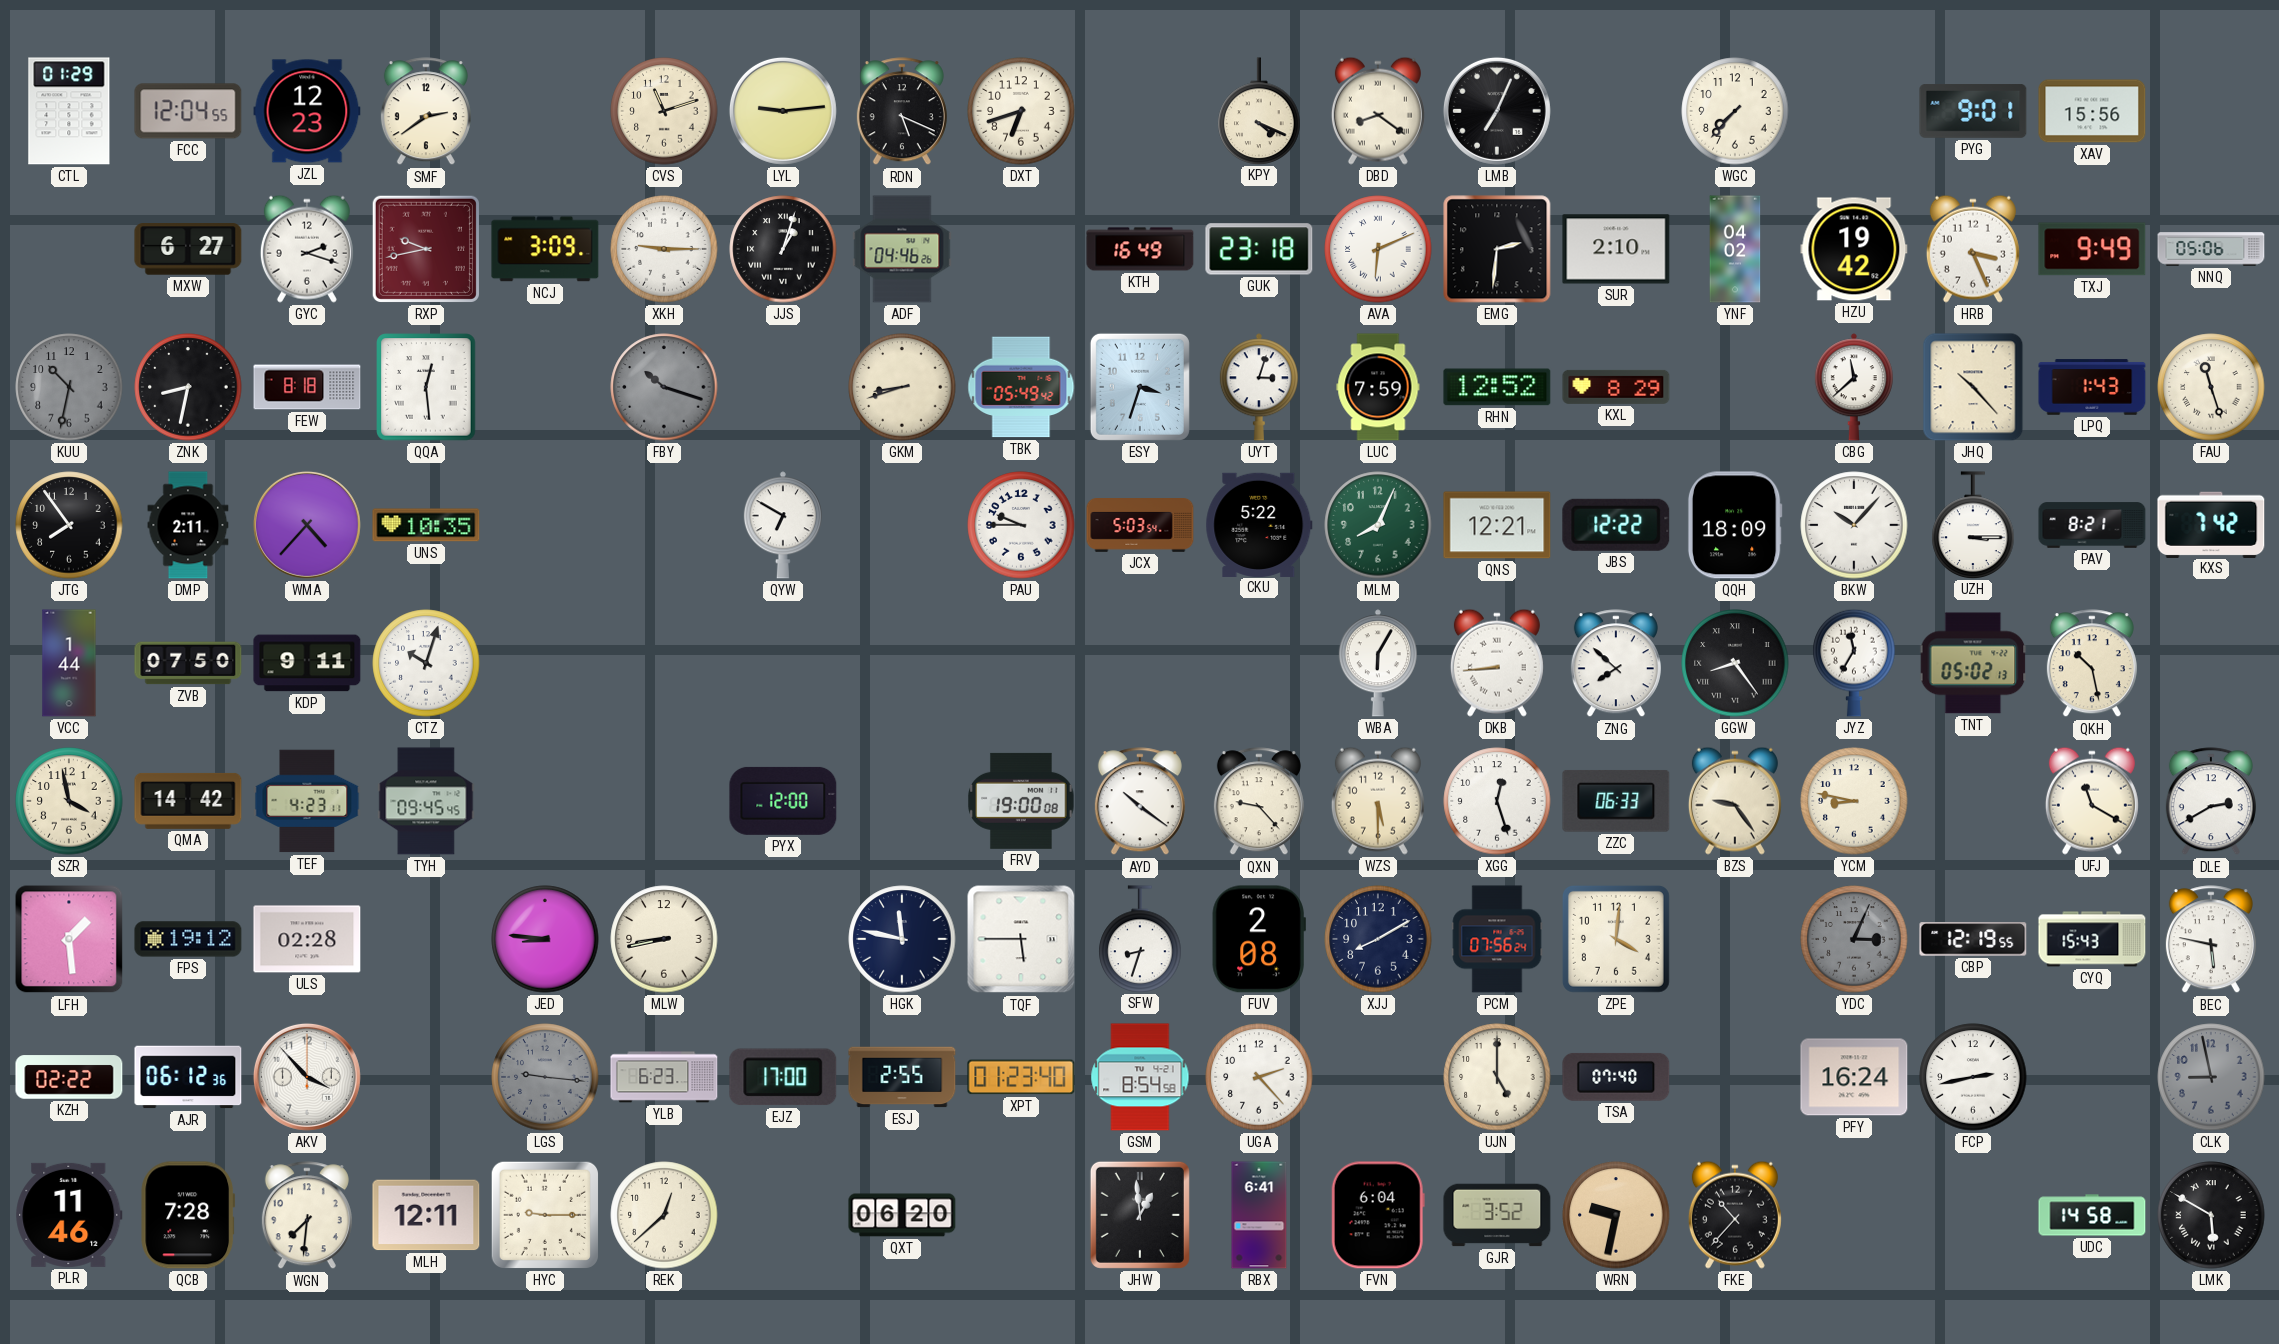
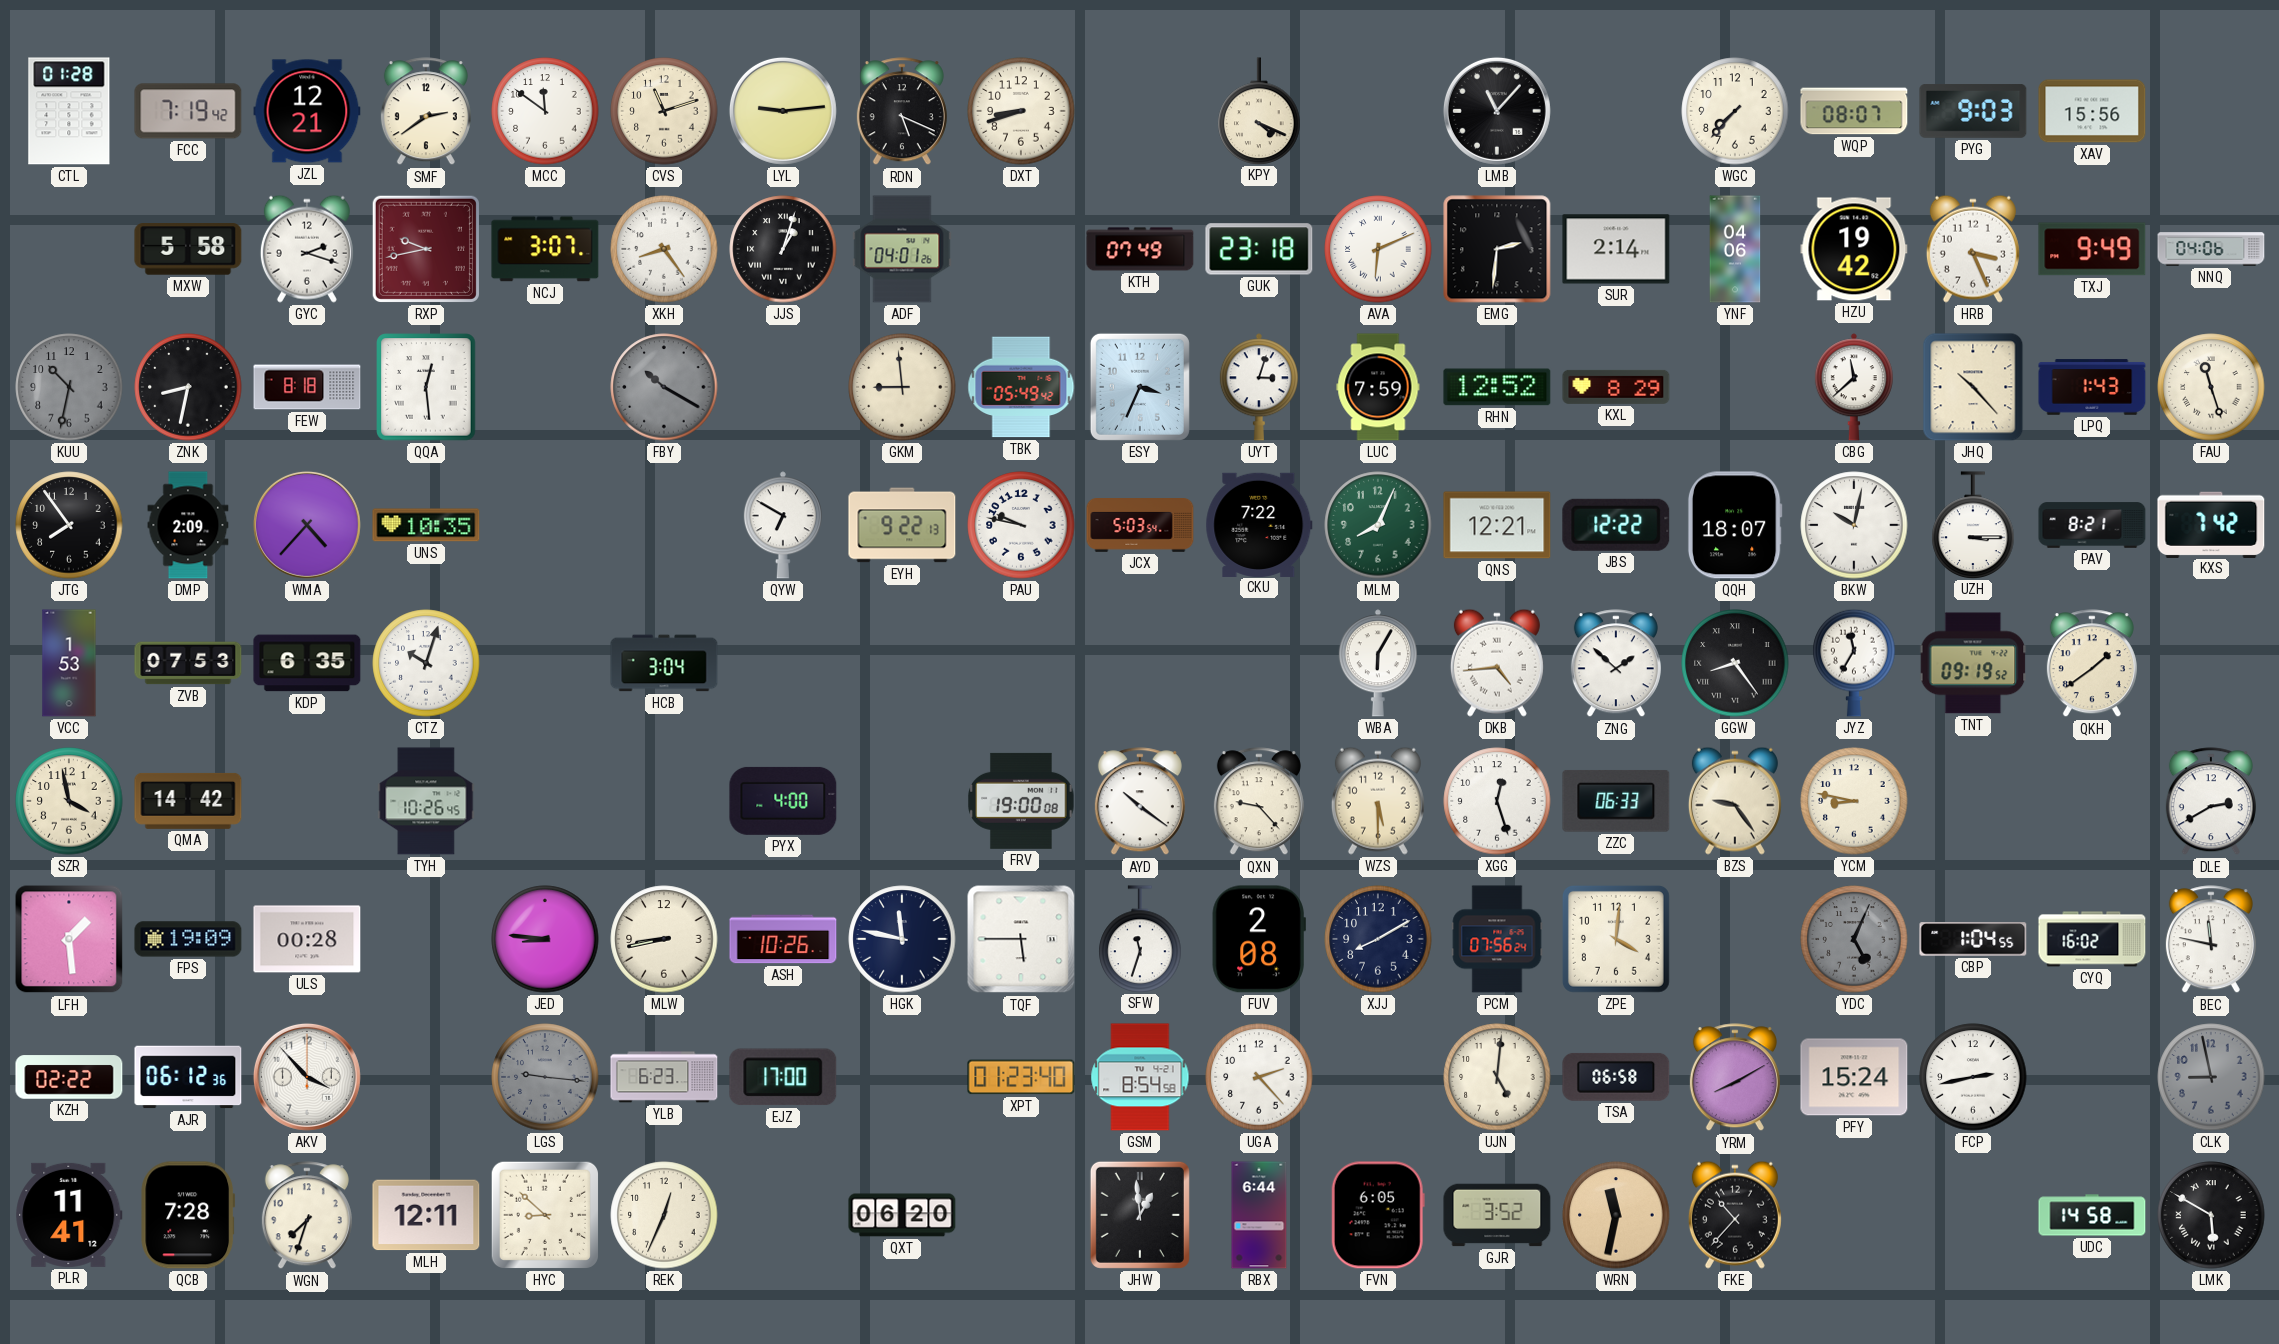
CTL: 01:29 -> 01:28 (69, 111)
FCC: 12:04 -> 7:19 (188, 111)
JZL: 12:23 -> 12:21 (307, 111)
MCC: none -> 11:51 (545, 111)
DXT: 6:42 -> 8:42 (1021, 111)
DBD: 8:21 -> none (1378, 111)
LMB: 7:04 -> 11:07 (1497, 111)
WQP: none -> 08:07 (1854, 111)
PYG: 9:01 -> 9:03 (1973, 112)
MXW: 6:27 -> 5:58 (188, 249)
NCJ: 3:09 -> 3:07 (545, 249)
XKH: 9:15 -> 8:24 (664, 249)
ADF: 04:46 -> 04:01 (902, 249)
KTH: 16:49 -> 07:49 (1140, 249)
SUR: 2:10 -> 2:14 (1616, 249)
YNF: 04:02 -> 04:06 (1735, 249)
NNQ: 05:06 -> 04:06 (2211, 249)
FBY: 10:18 -> 10:20 (664, 387)
GKM: 8:42 -> 8:59 (902, 387)
ESY: 3:33 -> 3:34 (1140, 387)
DMP: 2:11 -> 2:09 (188, 525)
EYH: none -> 9:22 (902, 525)
PAU: 9:45 -> 9:47 (1021, 525)
CKU: 5:22 -> 7:22 (1259, 524)
QQH: 18:09 -> 18:07 (1735, 525)
BKW: 10:07 -> 10:02 (1854, 525)
VCC: 1:44 -> 1:53 (69, 663)
ZVB: 07:50 -> 07:53 (188, 663)
KDP: 9:11 -> 6:35 (307, 663)
HCB: none -> 3:04 (664, 663)
DKB: 8:44 -> 4:44 (1497, 663)
ZNG: 7:52 -> 1:52 (1616, 664)
TNT: 05:02 -> 09:19 (1973, 663)
QKH: 10:28 -> 1:39 (2092, 664)
TEF: 4:23 -> none (307, 801)
TYH: 09:45 -> 10:26 (426, 801)
PYX: 12:00 -> 4:00 (783, 801)
UFJ: 11:20 -> none (2092, 801)
FPS: 19:12 -> 19:09 (188, 939)
ULS: 02:28 -> 00:28 (307, 939)
ASH: none -> 10:26 (783, 939)
SFW: 8:33 -> 11:33 (1140, 939)
YDC: 3:04 -> 5:04 (1854, 939)
CBP: 12:19 -> 1:04 (1973, 939)
CYQ: 15:43 -> 16:02 (2092, 939)
BEC: 5:47 -> 11:47 (2211, 940)
ESJ: 2:55 -> none (902, 1077)
UJN: 5:00 -> 5:01 (1497, 1077)
TSA: 07:40 -> 06:58 (1616, 1077)
YRM: none -> 8:10 (1735, 1078)
PFY: 16:24 -> 15:24 (1854, 1077)
PLR: 11:46 -> 11:41 (69, 1215)
WGN: 7:31 -> 7:33 (307, 1216)
HYC: 9:15 -> 8:52 (545, 1215)
REK: 12:38 -> 12:34 (664, 1215)
RBX: 6:41 -> 6:44 (1259, 1215)
FVN: 6:04 -> 6:05 (1378, 1215)
WRN: 9:32 -> 11:32 (1616, 1215)
